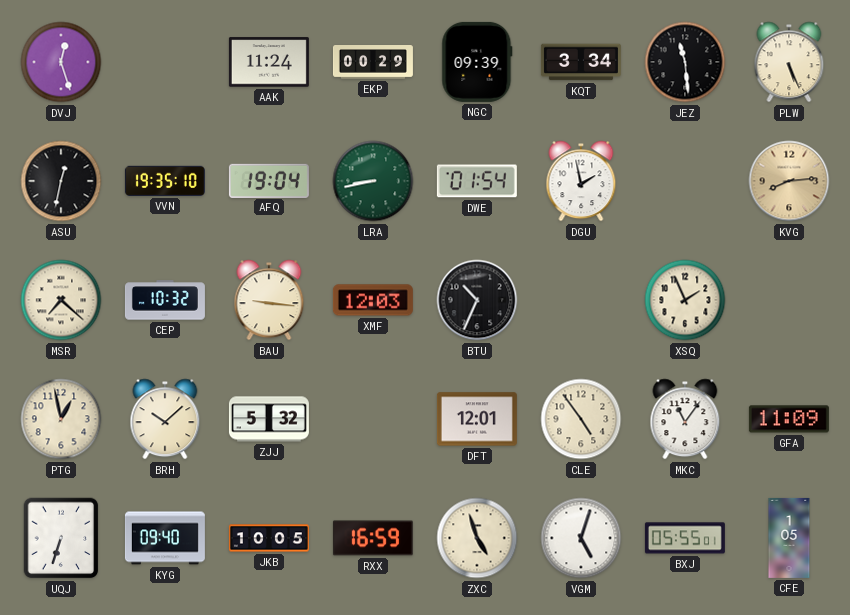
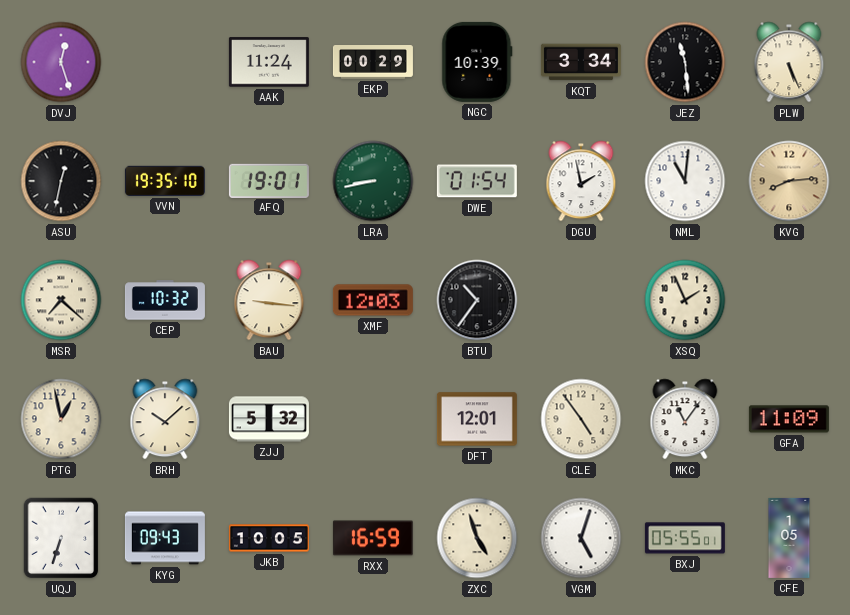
NGC: 09:39 -> 10:39 (477, 62)
AFQ: 19:04 -> 19:01 (269, 180)
NML: none -> 11:01 (685, 181)
BTU: 10:34 -> 10:36 (477, 300)
KYG: 09:40 -> 09:43 (165, 538)
